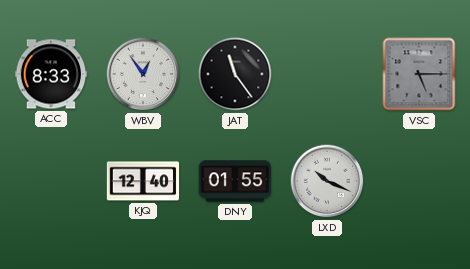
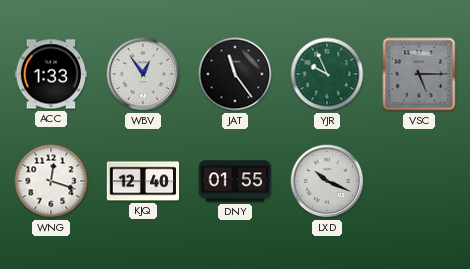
ACC: 8:33 -> 1:33 (51, 74)
YJR: none -> 9:56 (327, 74)
WNG: none -> 12:18 (51, 181)
